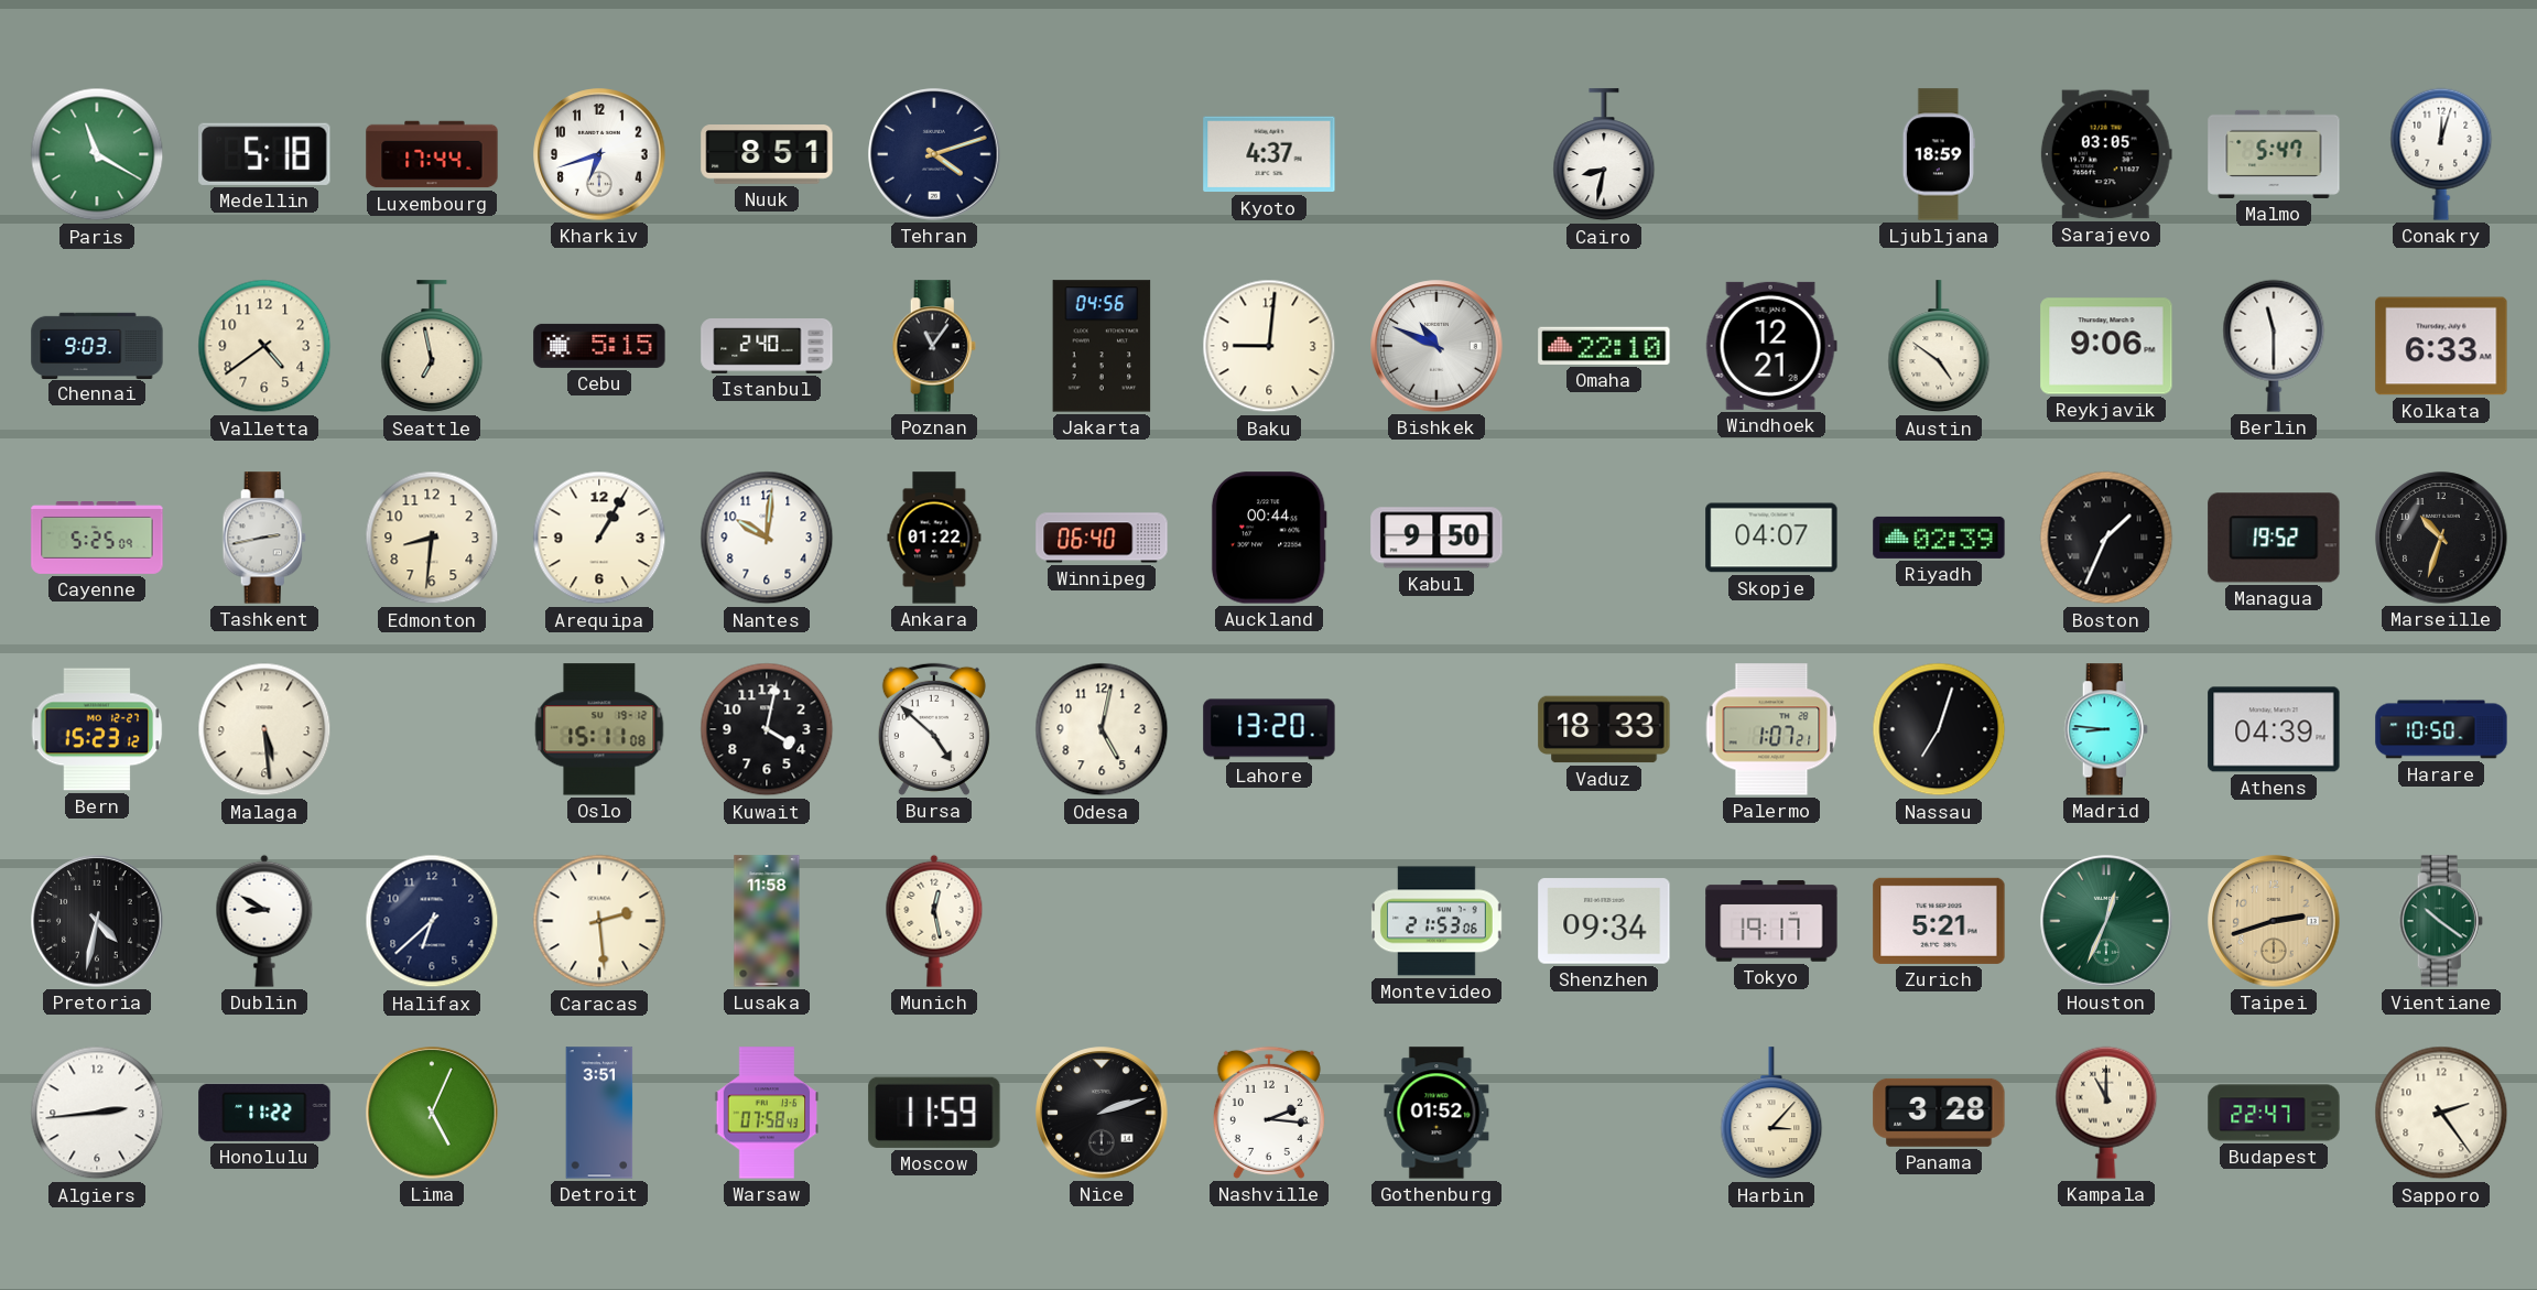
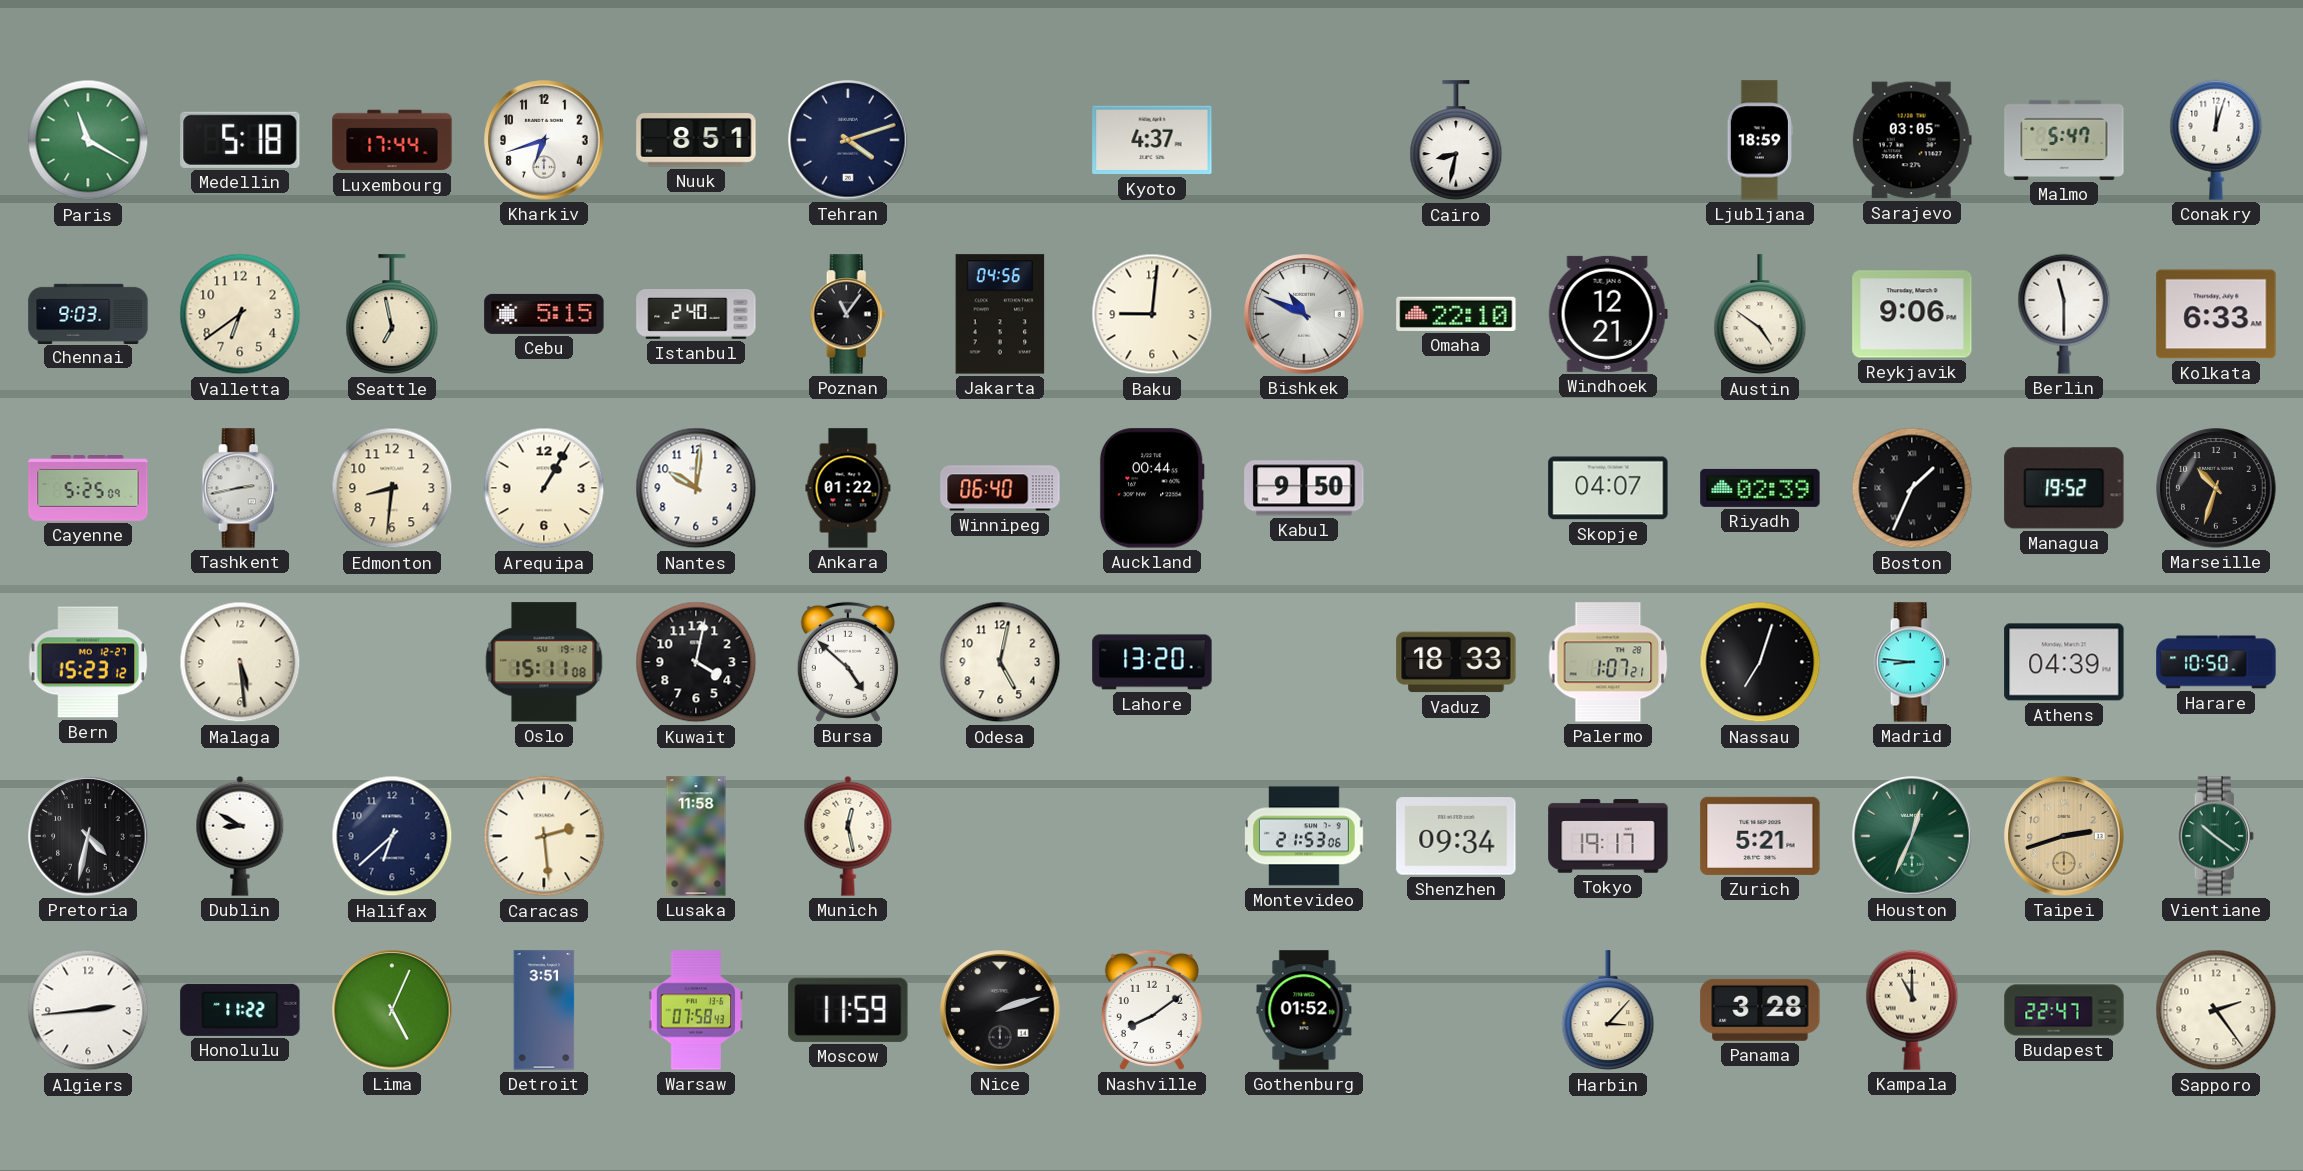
Valletta: 4:39 -> 6:39 (240, 314)
Nashville: 2:16 -> 8:09 (1152, 1010)
